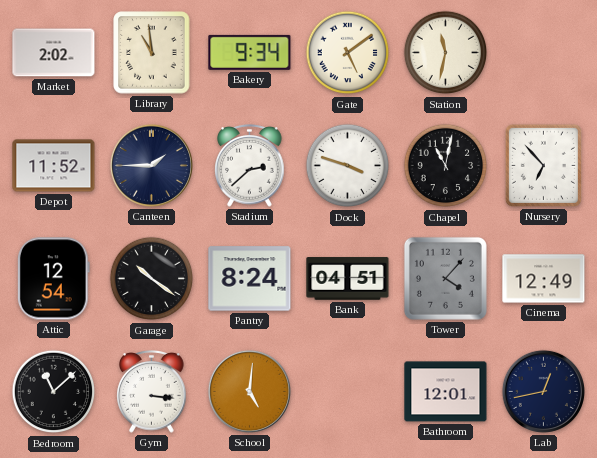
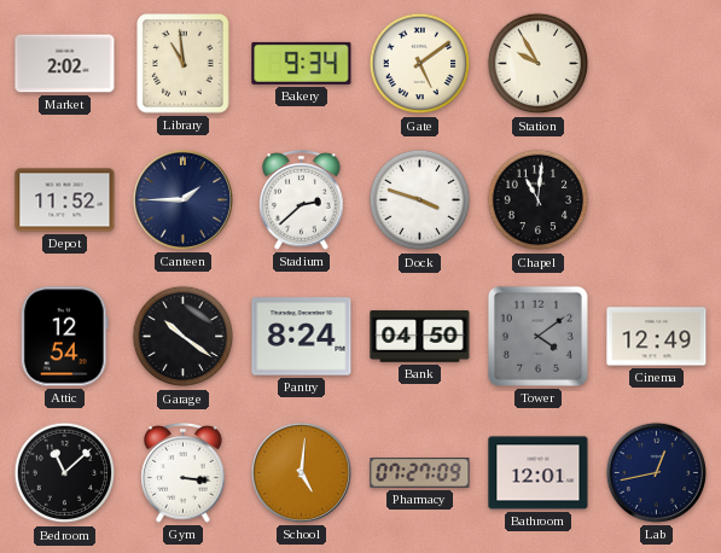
Station: 11:32 -> 9:55 (539, 64)
Chapel: 11:02 -> 11:01 (539, 200)
Nursery: 6:53 -> none (543, 165)
Bank: 04:51 -> 04:50 (420, 337)
Tower: 4:07 -> 4:09 (537, 336)
Pharmacy: none -> 07:27 (420, 473)
